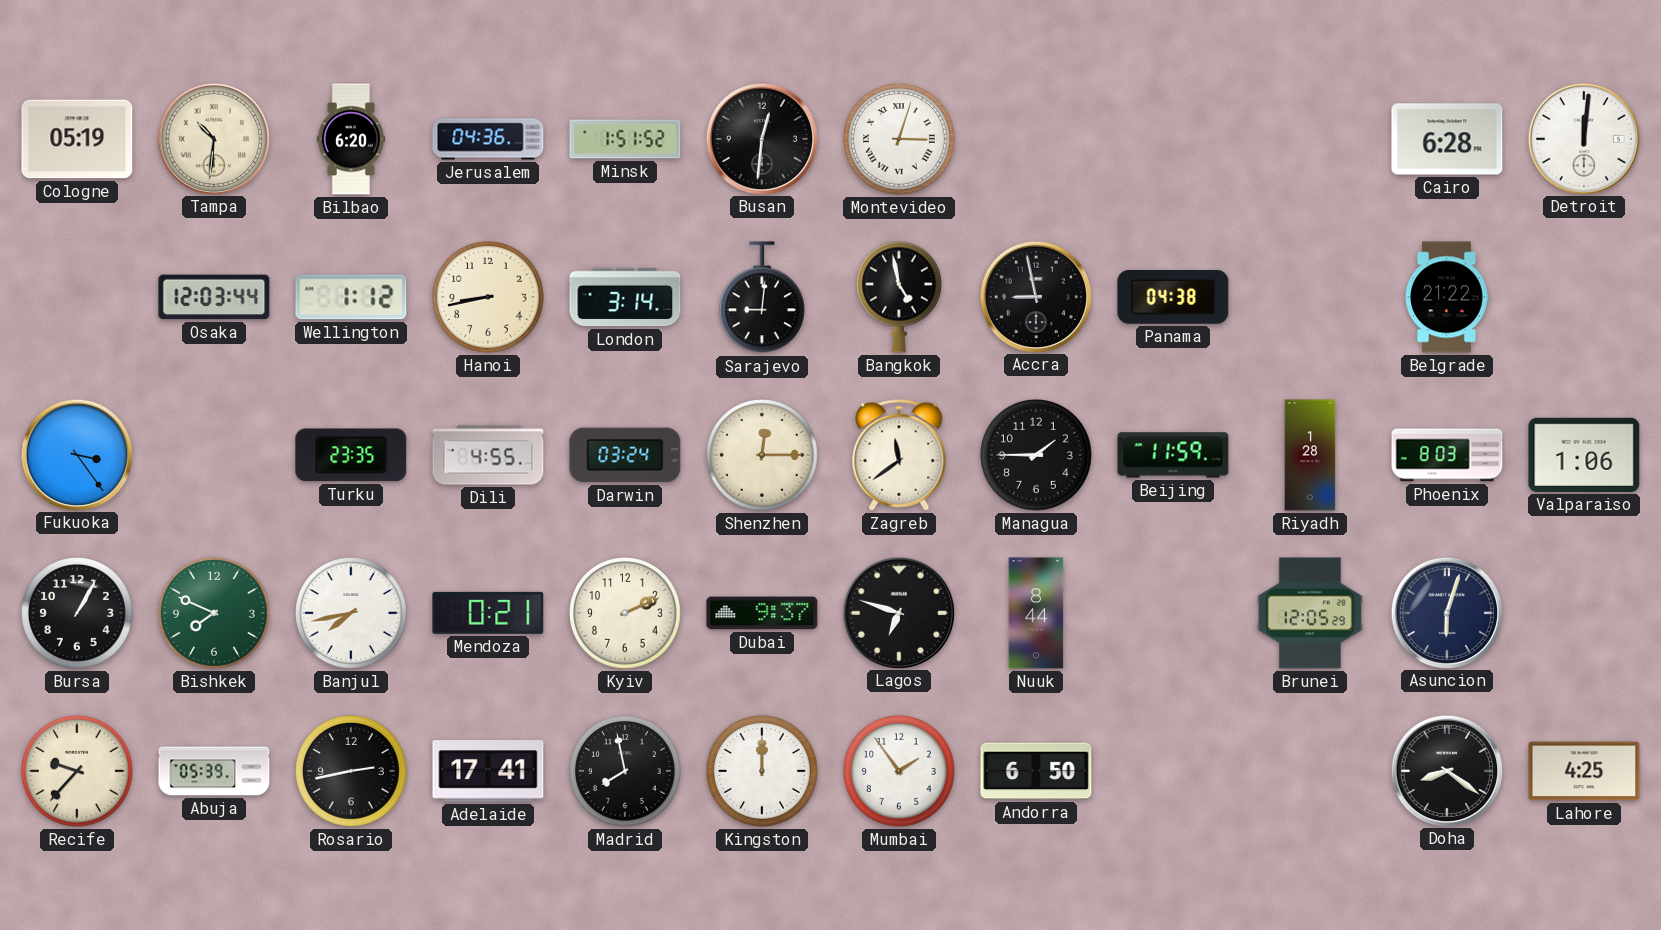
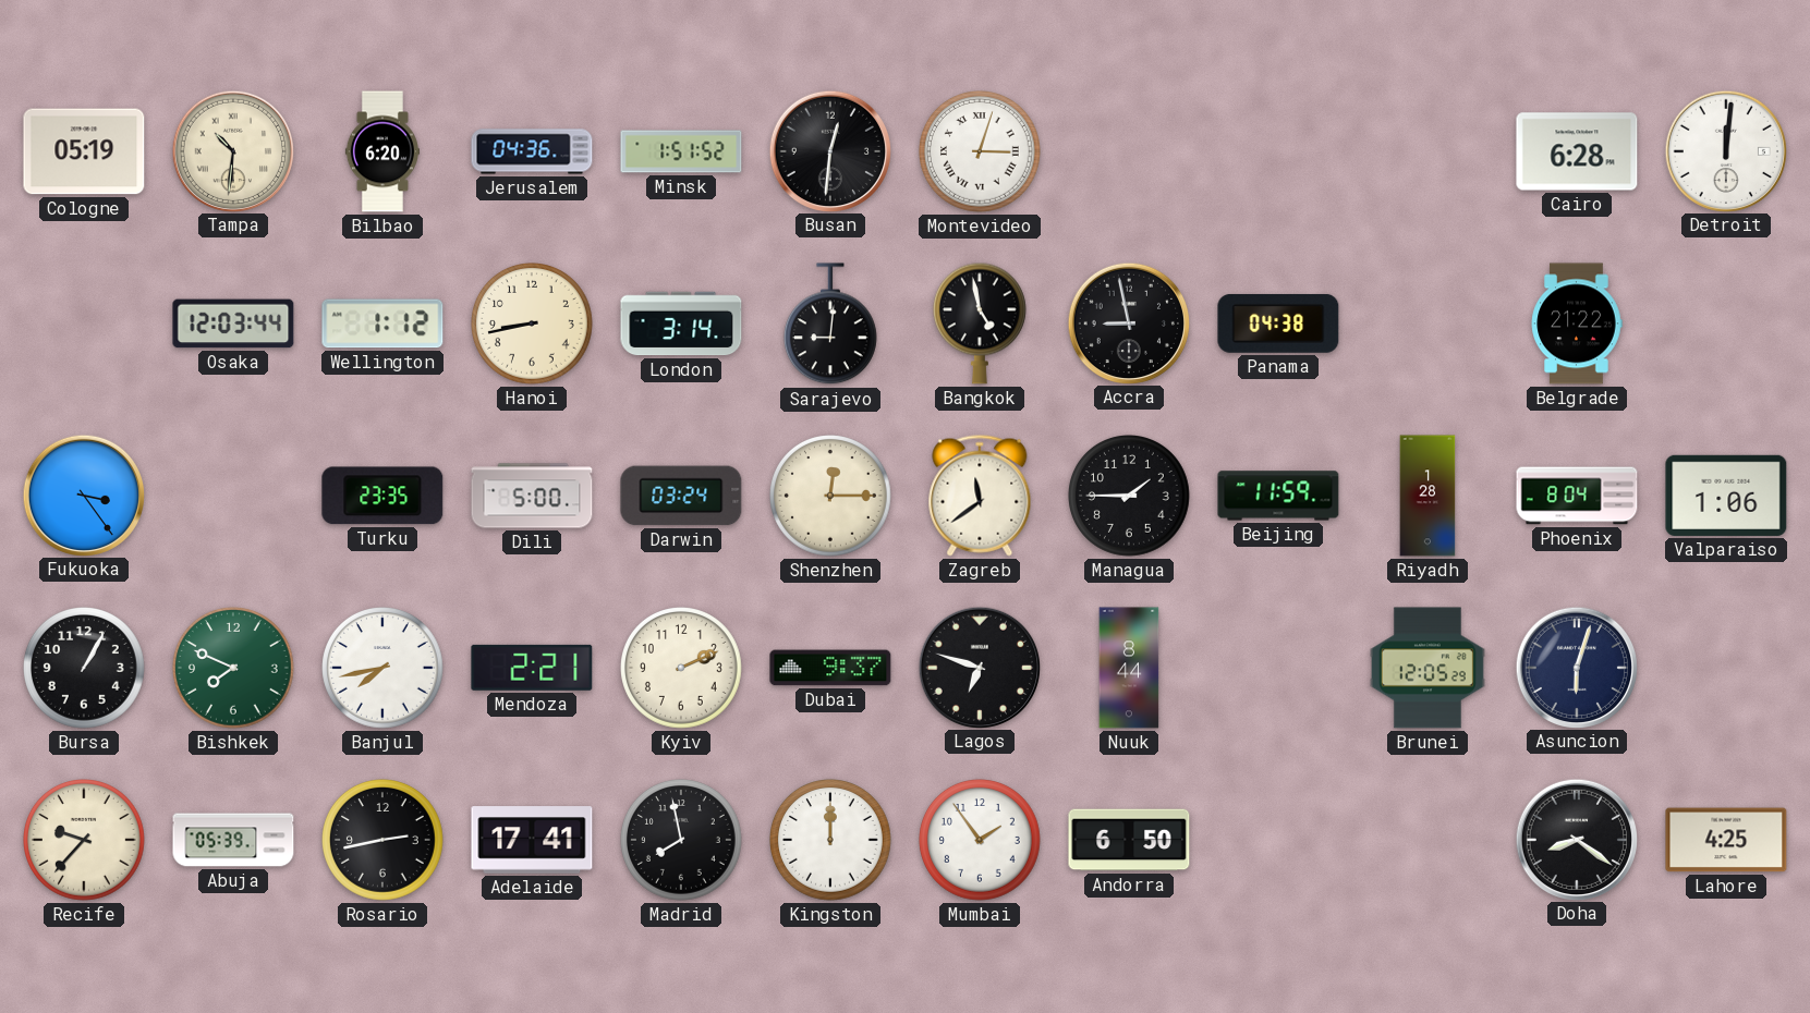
Dili: 4:55 -> 5:00 (532, 496)
Phoenix: 8:03 -> 8:04 (1577, 496)
Mendoza: 0:21 -> 2:21 (532, 668)
